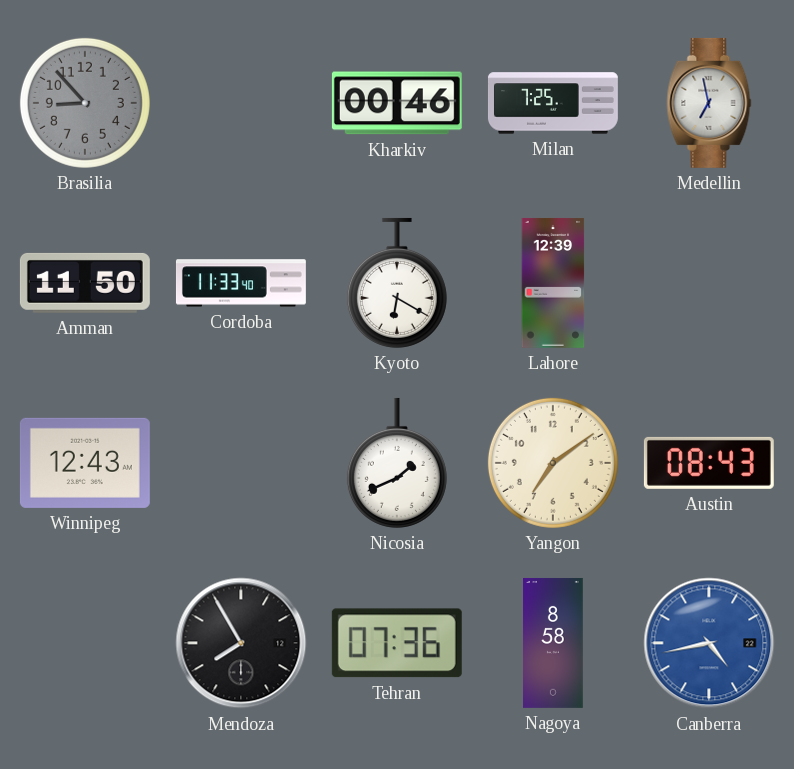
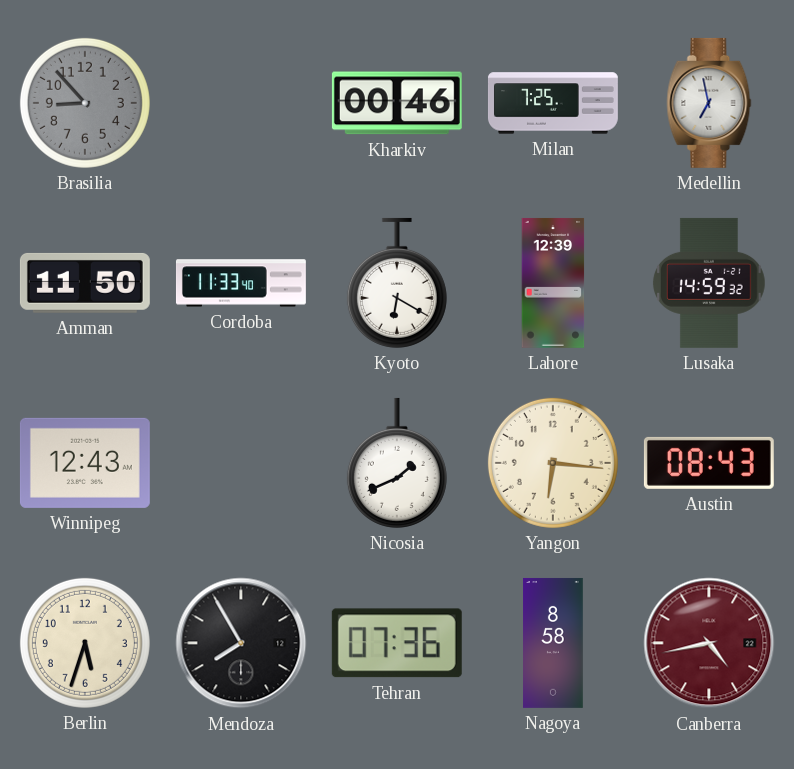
Lusaka: none -> 14:59 (709, 283)
Yangon: 7:09 -> 6:16 (553, 463)
Berlin: none -> 5:33 (85, 643)
Canberra dial: blue -> burgundy (709, 643)
